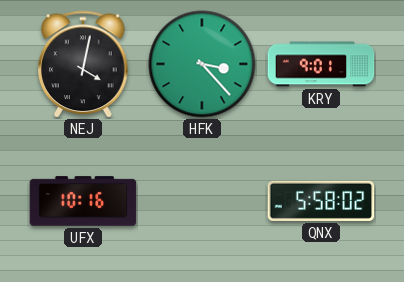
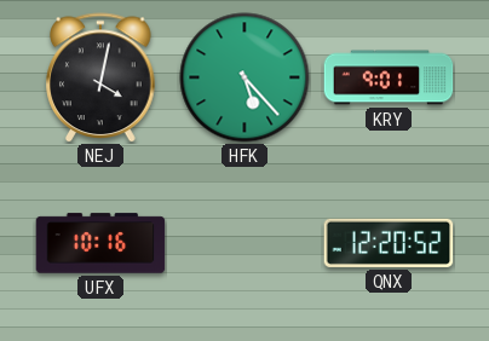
HFK: 3:23 -> 5:23 (244, 77)
QNX: 5:58 -> 12:20 (389, 243)
